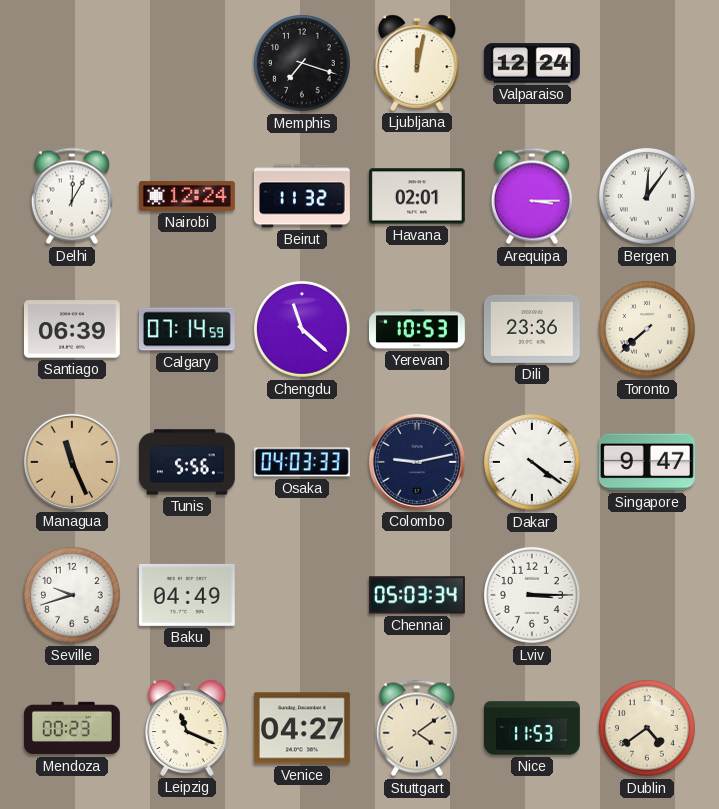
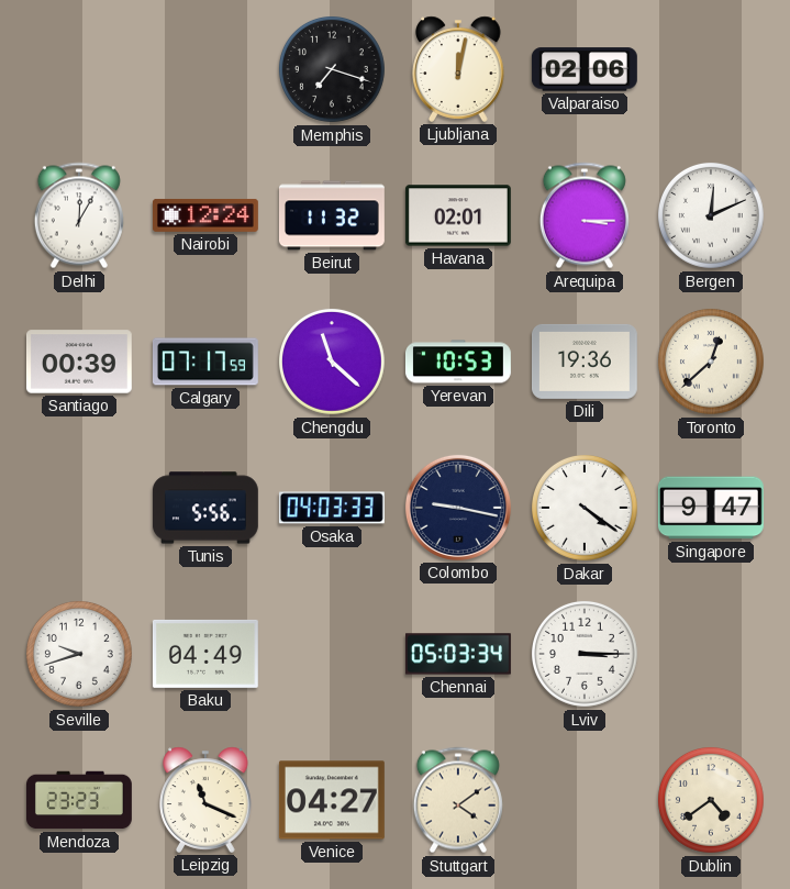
Valparaiso: 12:24 -> 02:06 (585, 69)
Bergen: 12:06 -> 12:11 (711, 215)
Santiago: 06:39 -> 00:39 (79, 362)
Calgary: 07:14 -> 07:17 (205, 362)
Dili: 23:36 -> 19:36 (585, 362)
Toronto: 7:38 -> 12:38 (711, 362)
Managua: 11:26 -> none (72, 462)
Colombo: 9:13 -> 9:17 (458, 508)
Mendoza: 00:23 -> 23:23 (80, 800)
Nice: 11:53 -> none (533, 728)
